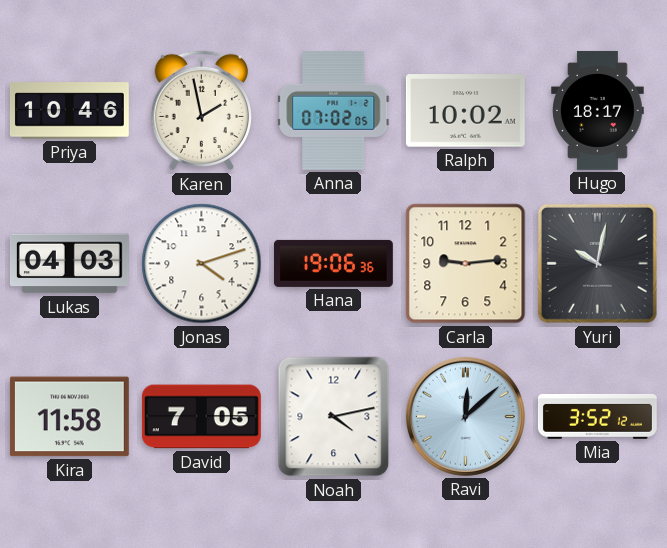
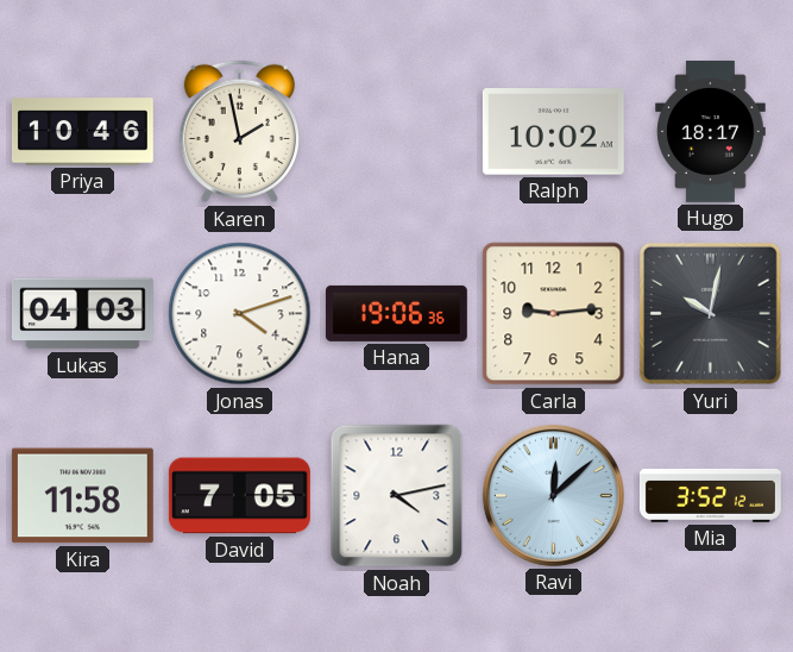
Anna: 07:02 -> none (334, 110)
